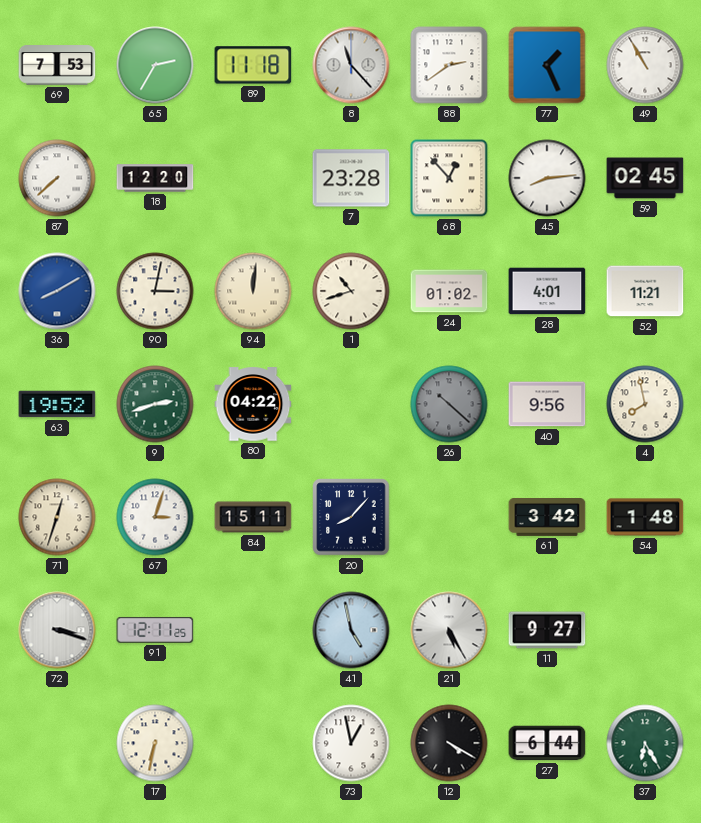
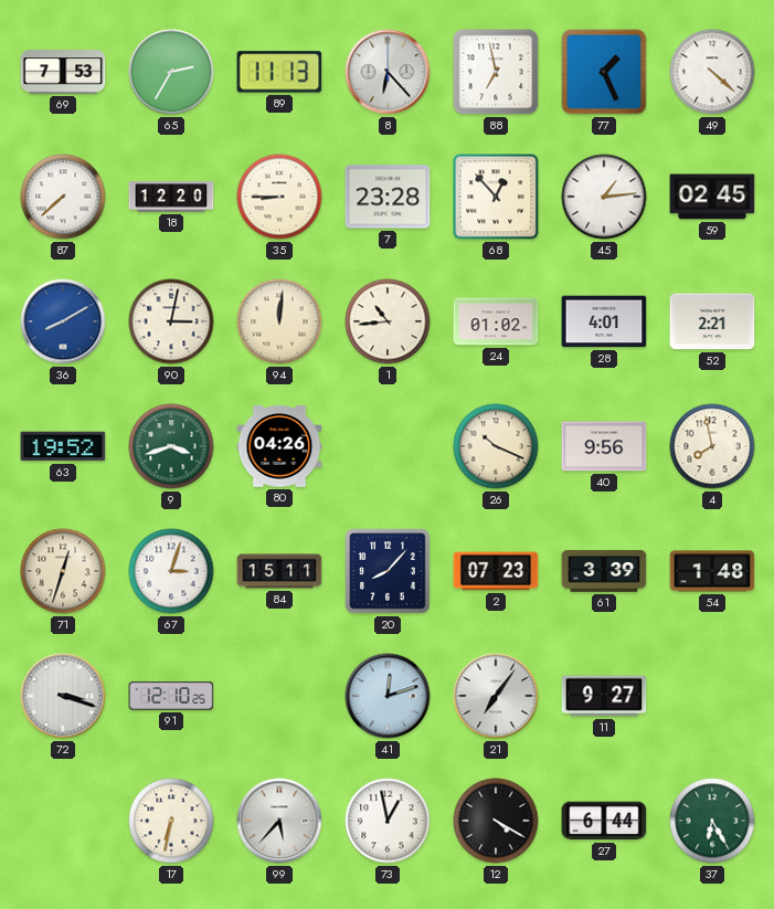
89: 11:18 -> 11:13 (279, 72)
8: 11:23 -> 6:23 (388, 72)
88: 2:39 -> 6:58 (496, 72)
49: 10:55 -> 4:22 (712, 72)
35: none -> 8:45 (279, 197)
45: 8:14 -> 1:14 (604, 197)
1: 10:42 -> 10:44 (388, 321)
52: 11:21 -> 2:21 (712, 321)
9: 2:42 -> 3:42 (171, 446)
80: 04:22 -> 04:26 (279, 446)
26: 10:22 -> 10:19 (496, 446)
26 dial: grey -> cream (496, 446)
2: none -> 07:23 (496, 571)
61: 3:42 -> 3:39 (604, 572)
91: 12:11 -> 12:10 (171, 696)
41: 4:58 -> 12:12 (388, 696)
21: 5:25 -> 7:06 (496, 696)
99: none -> 5:37 (279, 821)
